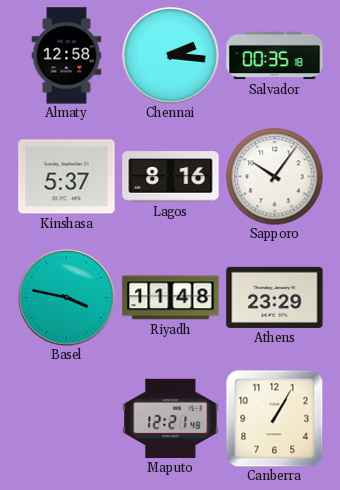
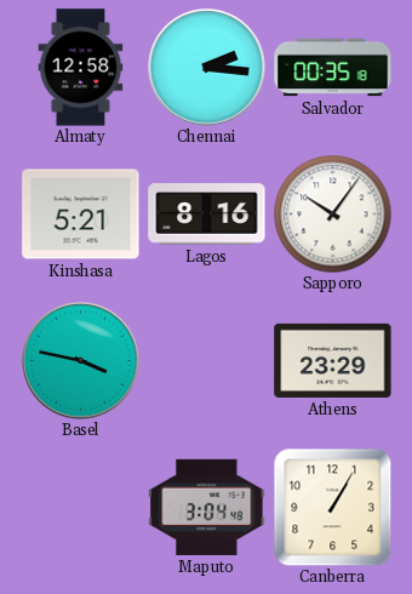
Kinshasa: 5:37 -> 5:21 (81, 215)
Riyadh: 11:48 -> none (171, 298)
Maputo: 12:21 -> 3:04 (207, 507)
